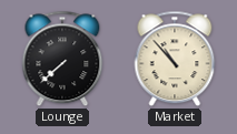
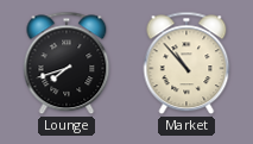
Lounge: 7:38 -> 7:42 (67, 63)
